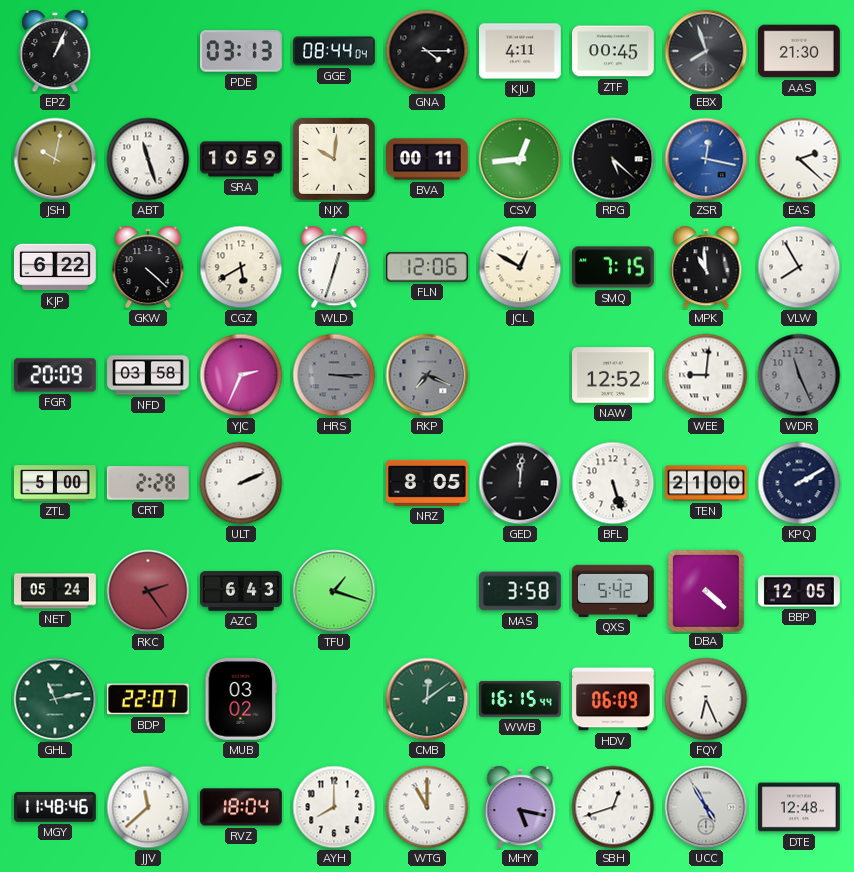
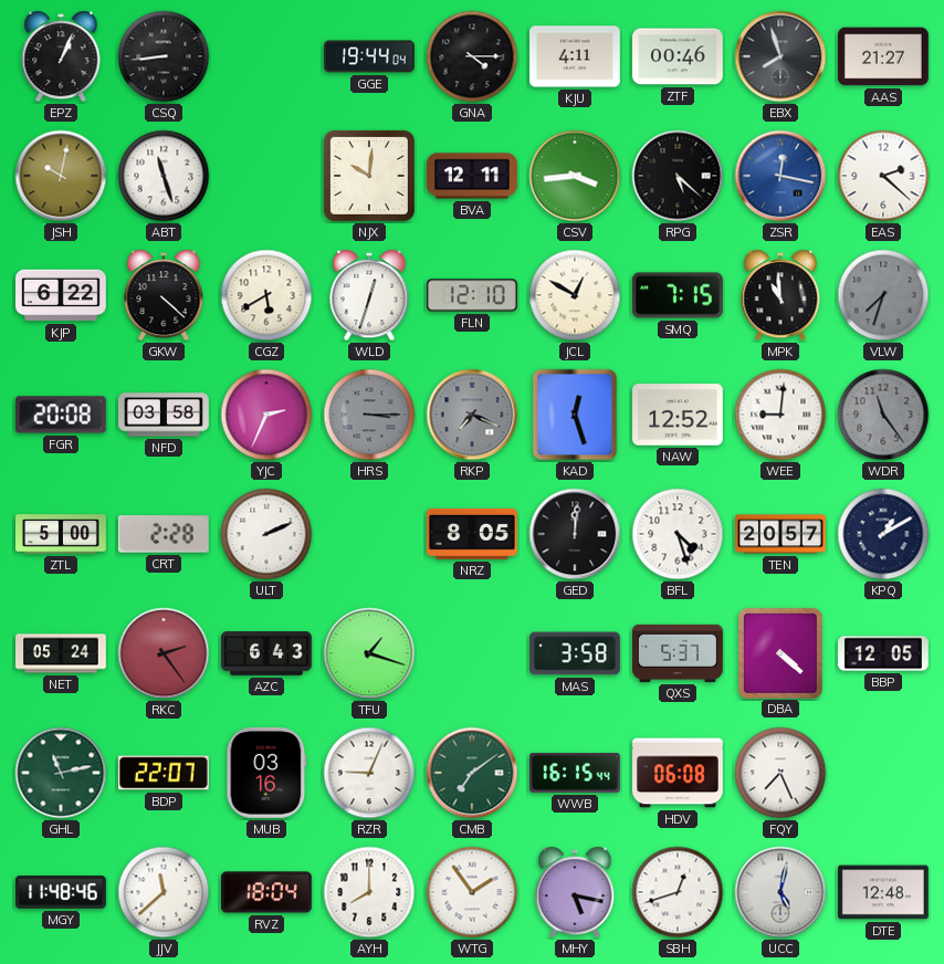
CSQ: none -> 8:44 (164, 56)
PDE: 03:13 -> none (242, 51)
GGE: 08:44 -> 19:44 (370, 56)
ZTF: 00:45 -> 00:46 (679, 56)
AAS: 21:30 -> 21:27 (884, 56)
SRA: 10:59 -> none (241, 159)
BVA: 00:11 -> 12:11 (473, 176)
CSV: 12:44 -> 3:44 (575, 176)
FLN: 12:06 -> 12:10 (473, 295)
VLW: 7:55 -> 7:33 (883, 295)
VLW dial: white -> grey (883, 295)
FGR: 20:09 -> 20:08 (62, 415)
KAD: none -> 12:27 (575, 415)
WDR: 11:26 -> 11:24 (883, 415)
BFL: 5:27 -> 4:27 (678, 534)
TEN: 21:00 -> 20:57 (782, 534)
KPQ: 2:10 -> 1:10 (883, 534)
QXS: 5:42 -> 5:37 (679, 653)
MUB: 03:02 -> 03:16 (266, 773)
RZR: none -> 9:04 (369, 773)
CMB: 12:09 -> 7:09 (472, 773)
HDV: 06:09 -> 06:08 (679, 773)
FQY: 6:26 -> 7:26 (780, 773)
WTG: 11:00 -> 1:54 (472, 892)
UCC: 4:55 -> 5:02 (780, 892)
